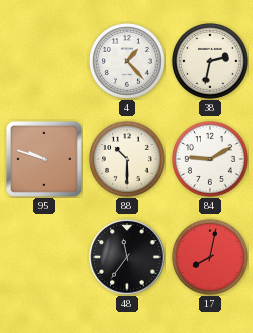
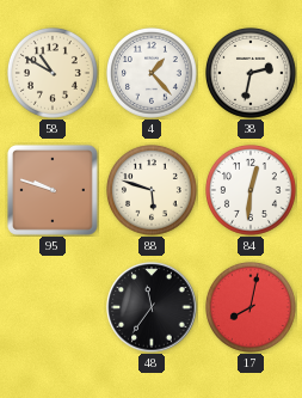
58: none -> 10:50 (54, 74)
88: 10:30 -> 5:48 (153, 191)
84: 9:10 -> 12:31 (252, 191)
